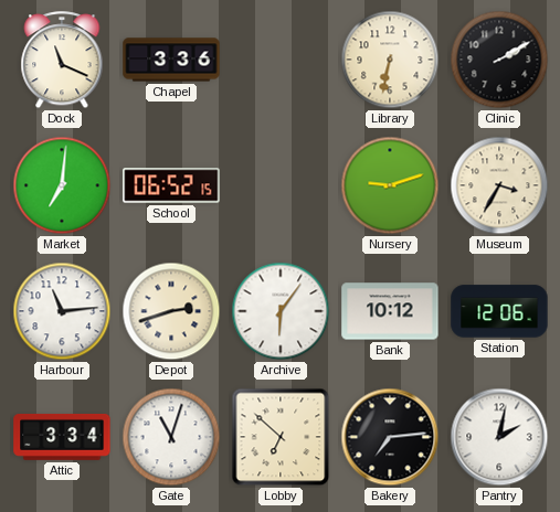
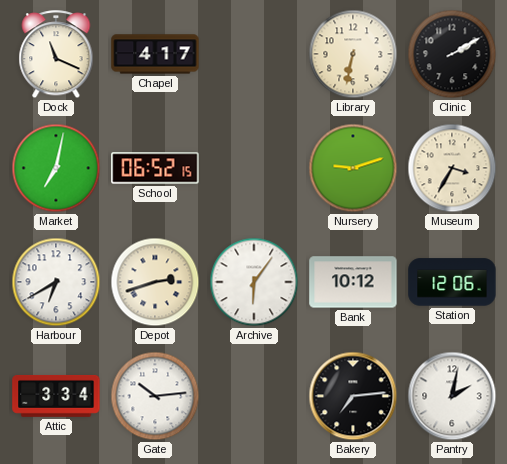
Chapel: 3:36 -> 4:17 (155, 54)
Market: 7:01 -> 7:02 (56, 168)
Harbour: 11:14 -> 6:40 (56, 282)
Gate: 11:03 -> 10:14 (155, 396)
Lobby: 6:52 -> none (281, 437)
